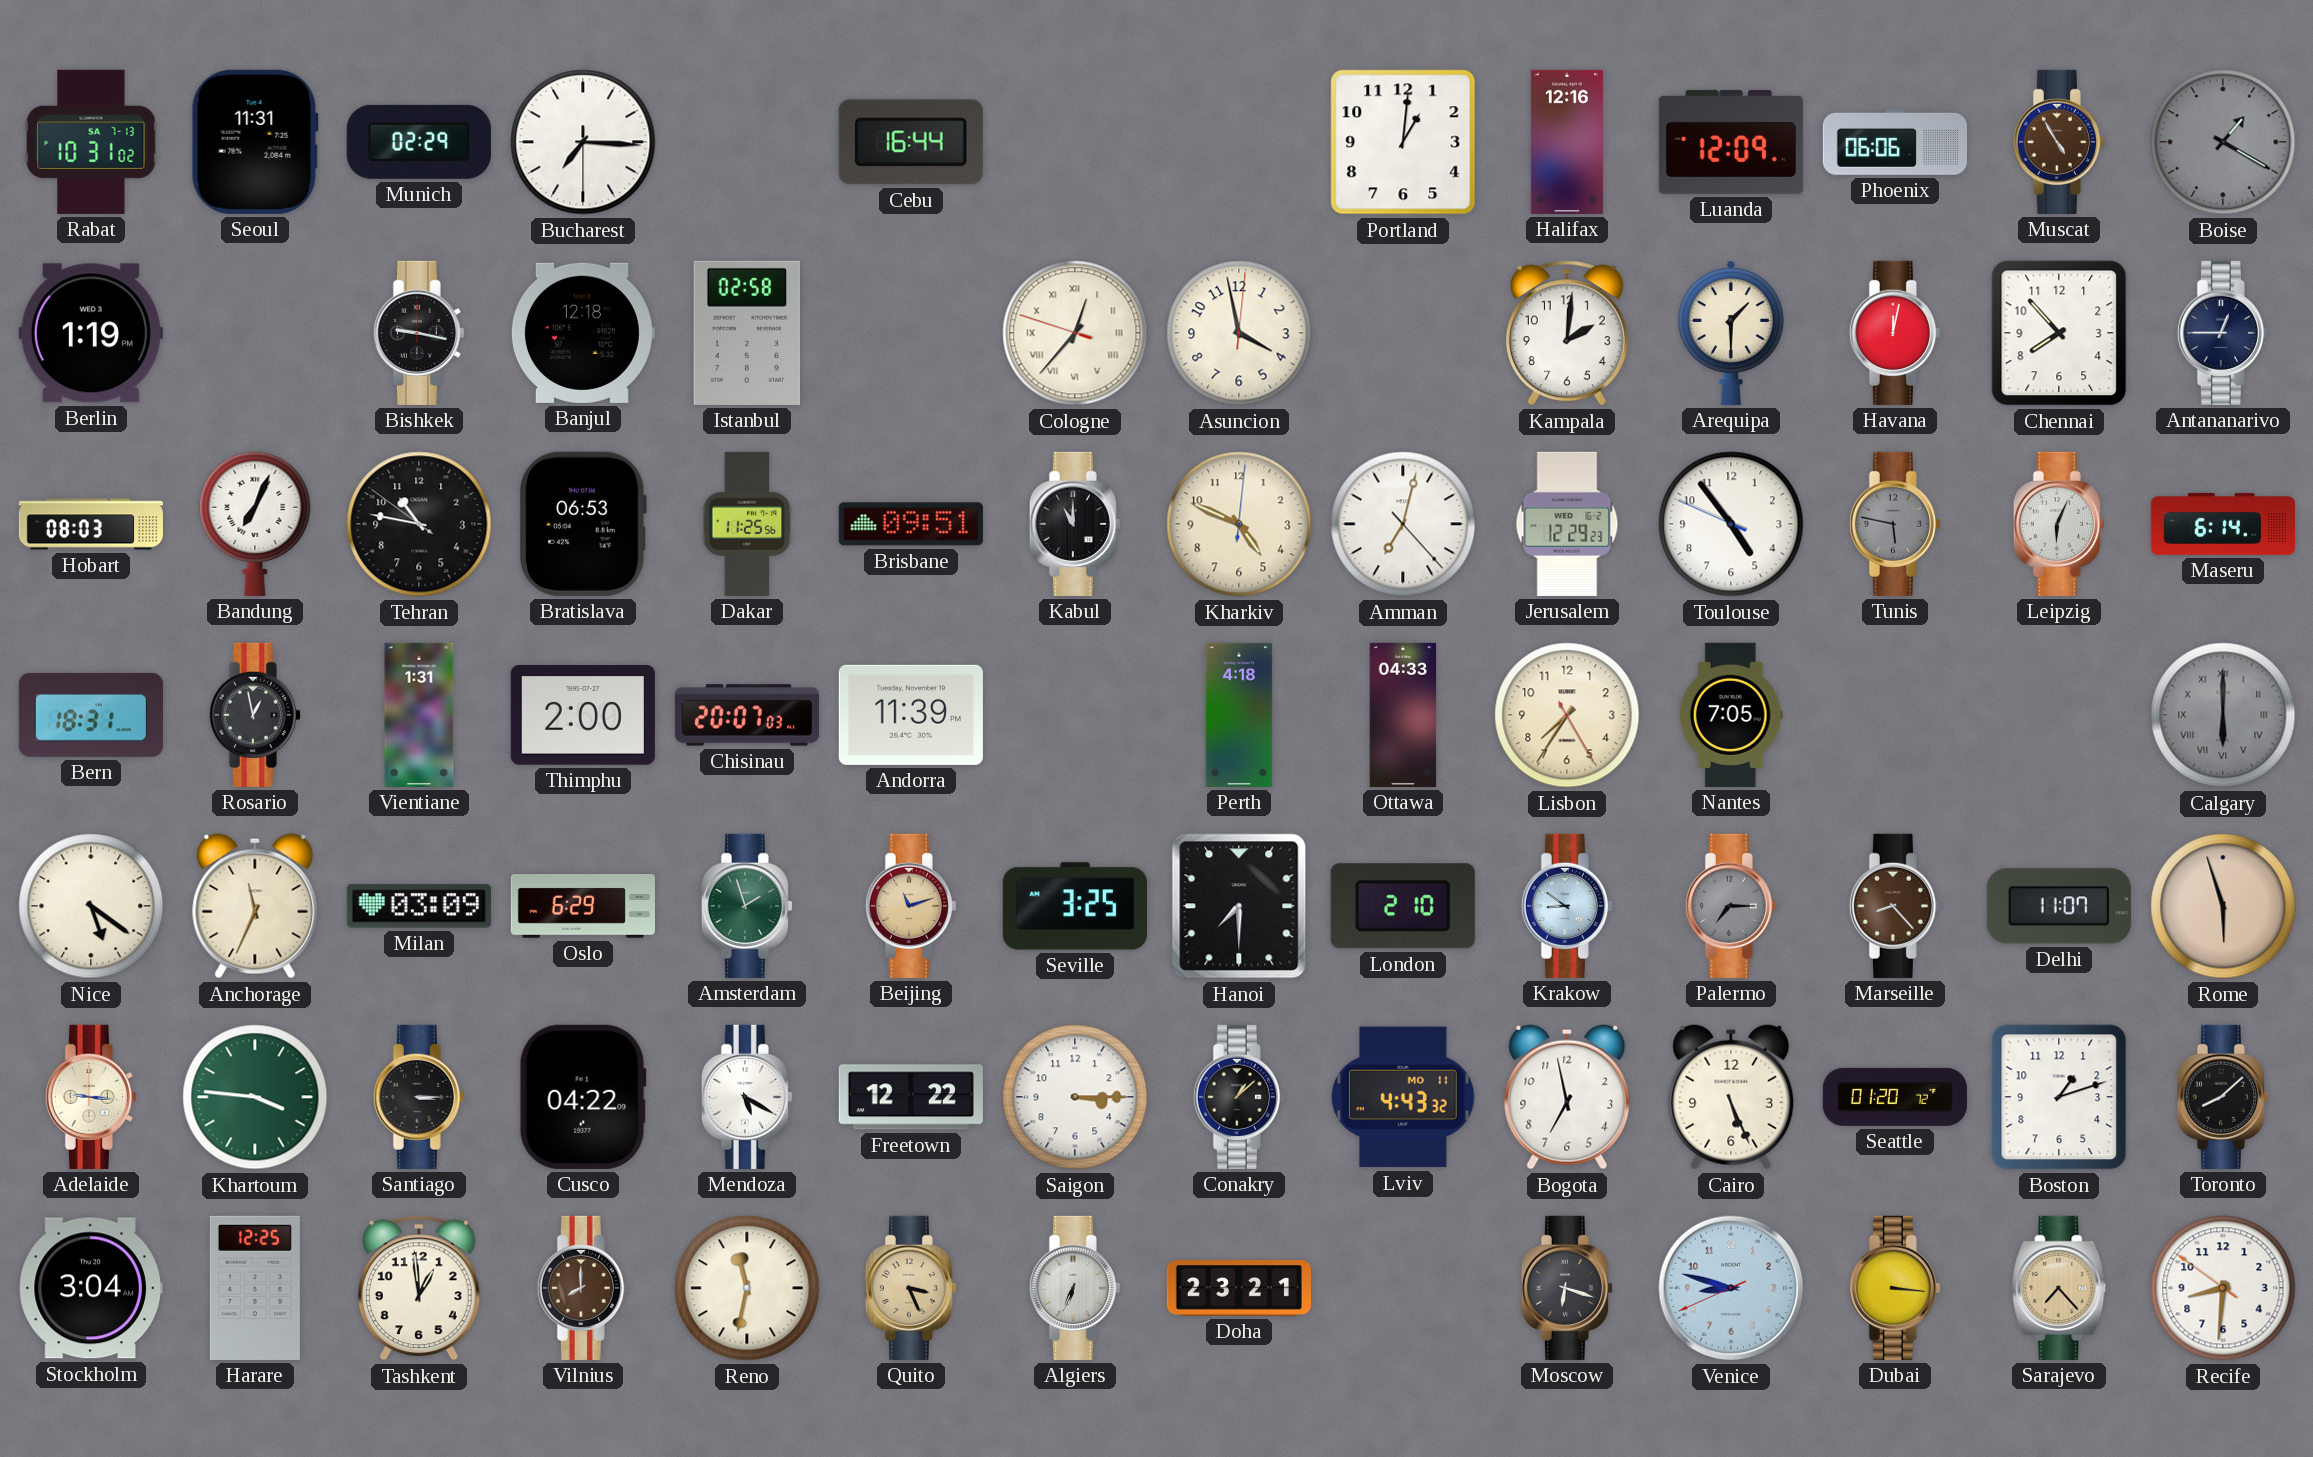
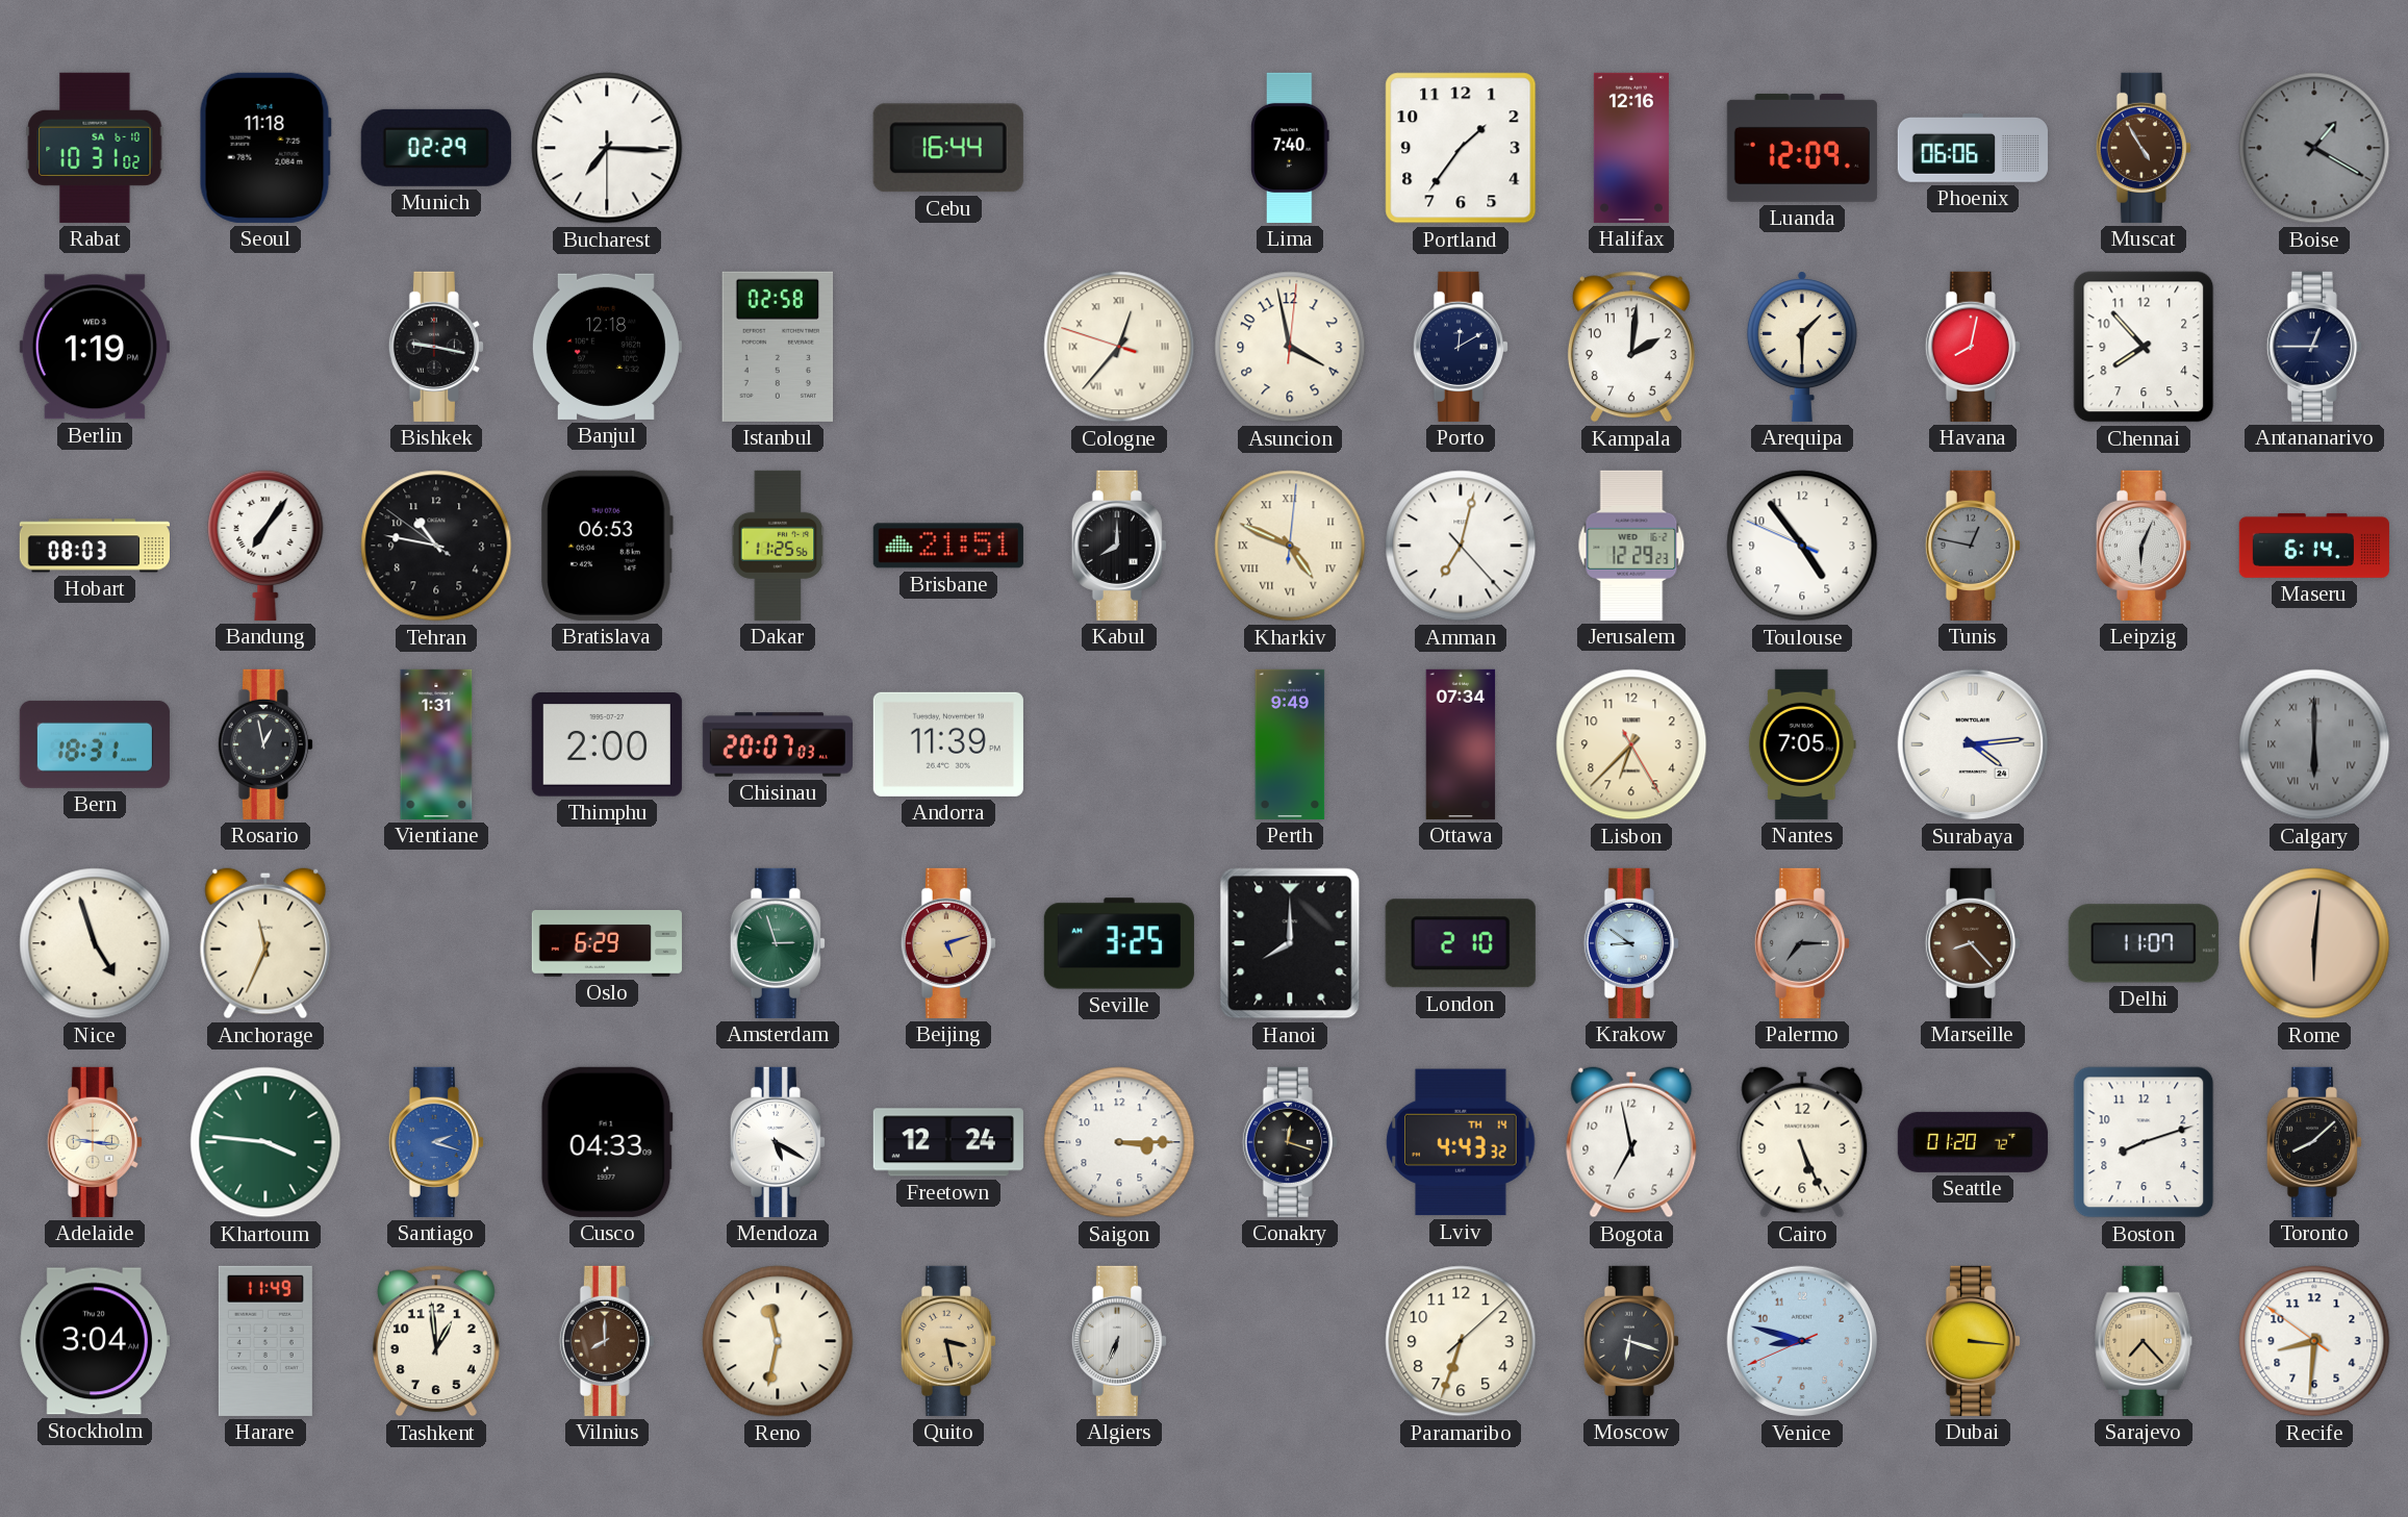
Rabat date: SA 7-13 -> SA 6-10 (95, 148)
Seoul: 11:31 -> 11:18 (265, 148)
Lima: none -> 7:40 (1290, 148)
Portland: 1:01 -> 1:36 (1461, 148)
Porto: none -> 12:10 (1461, 347)
Havana: 12:02 -> 8:02 (1973, 347)
Bandung: 7:04 -> 7:06 (265, 545)
Brisbane: 09:51 -> 21:51 (948, 546)
Kabul: 11:00 -> 8:00 (1119, 546)
Kharkiv numerals: Arabic -> Roman (1290, 546)
Tunis: 5:47 -> 12:47 (1973, 546)
Perth: 4:18 -> 9:49 (1290, 744)
Ottawa: 04:33 -> 07:34 (1461, 744)
Lisbon: 7:35 -> 6:37 (1631, 744)
Surabaya: none -> 4:14 (1973, 744)
Nice: 5:21 -> 4:57 (95, 943)
Milan: 03:09 -> none (419, 906)
Amsterdam: 1:57 -> 2:57 (778, 943)
Beijing: 11:12 -> 5:12 (948, 943)
Hanoi: 7:30 -> 8:00 (1290, 943)
Rome: 5:57 -> 6:01 (2314, 943)
Santiago: 3:15 -> 2:18 (436, 1142)
Santiago dial: black -> blue (436, 1142)
Cusco: 04:22 -> 04:33 (607, 1142)
Freetown: 12:22 -> 12:24 (948, 1142)
Conakry: 1:08 -> 12:18 (1290, 1142)
Lviv date: MO 11 -> TH 14 (1461, 1142)
Boston: 1:12 -> 8:12 (2144, 1142)
Harare: 12:25 -> 11:49 (265, 1341)
Quito: 3:26 -> 3:28 (948, 1341)
Doha: 23:21 -> none (1239, 1289)
Paramaribo: none -> 6:33 (1461, 1341)
